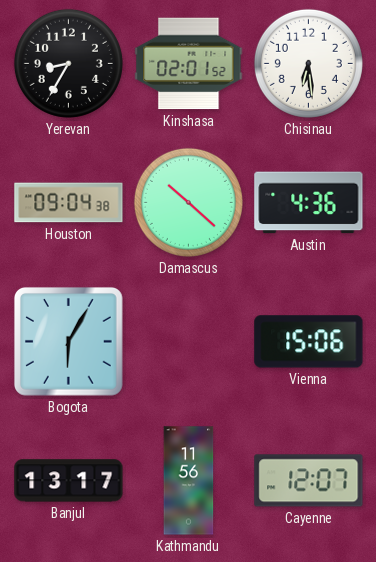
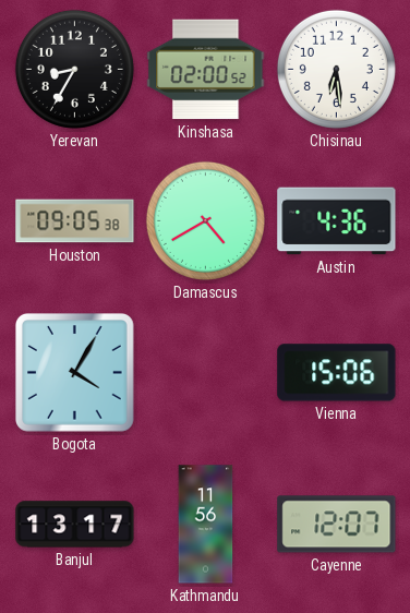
Kinshasa: 02:01 -> 02:00 (206, 70)
Houston: 09:04 -> 09:05 (75, 221)
Damascus: 10:22 -> 4:40 (205, 220)
Bogota: 6:05 -> 4:05 (74, 372)
